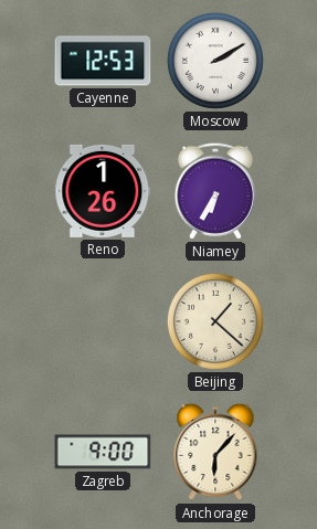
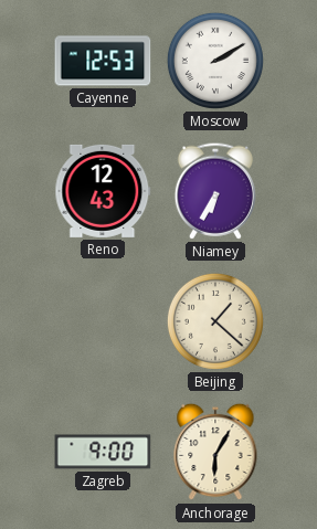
Reno: 1:26 -> 12:43 (103, 191)
Anchorage: 6:07 -> 6:05 (215, 452)
